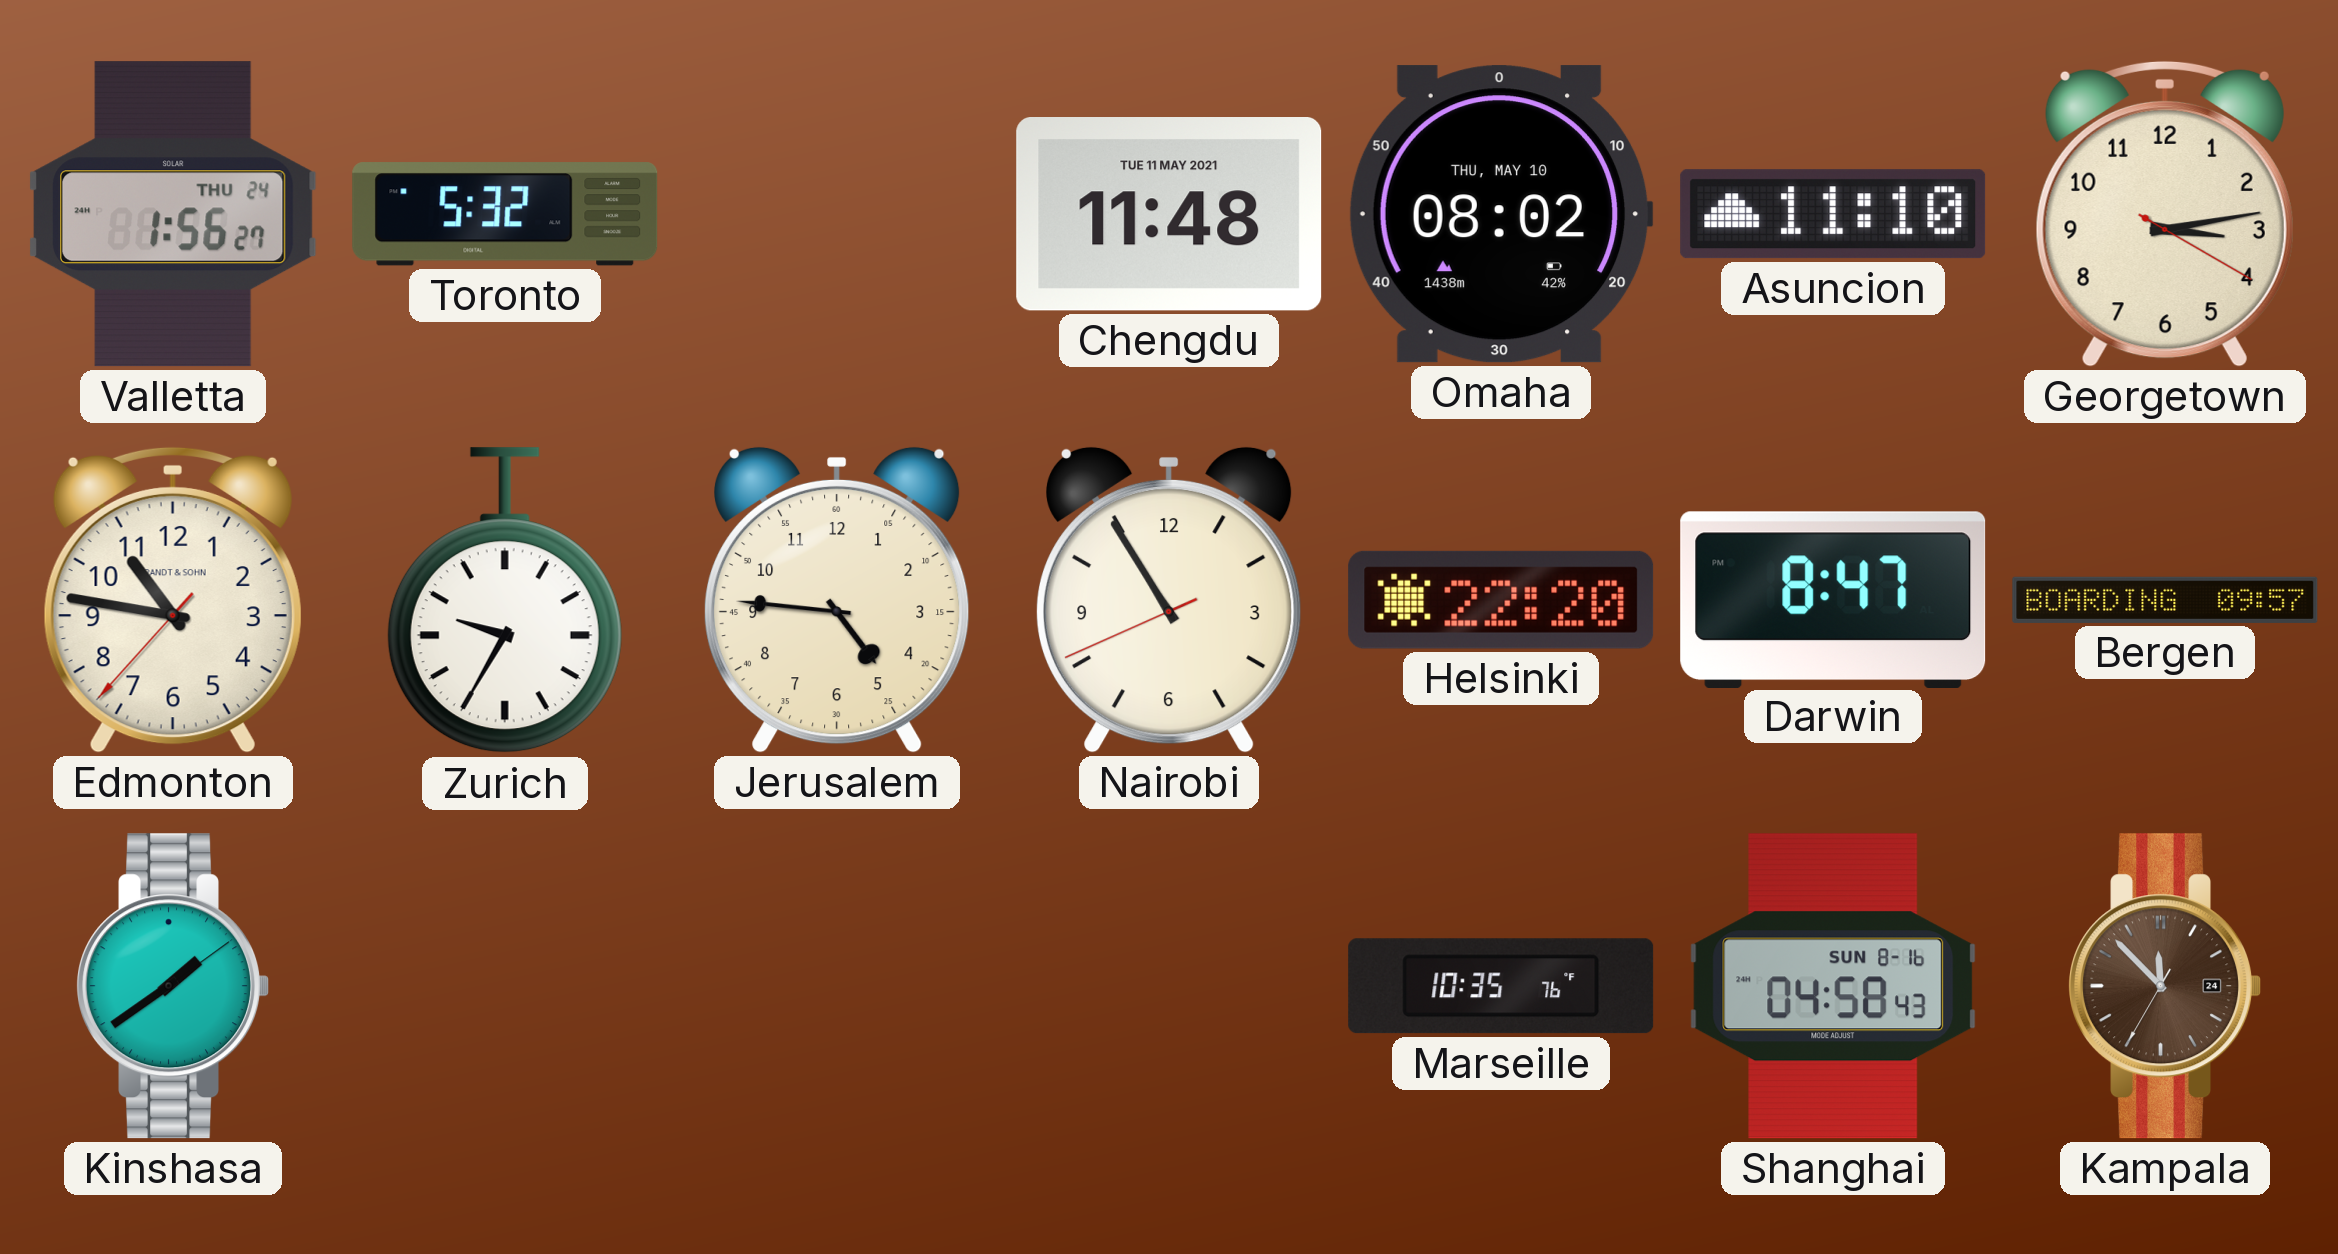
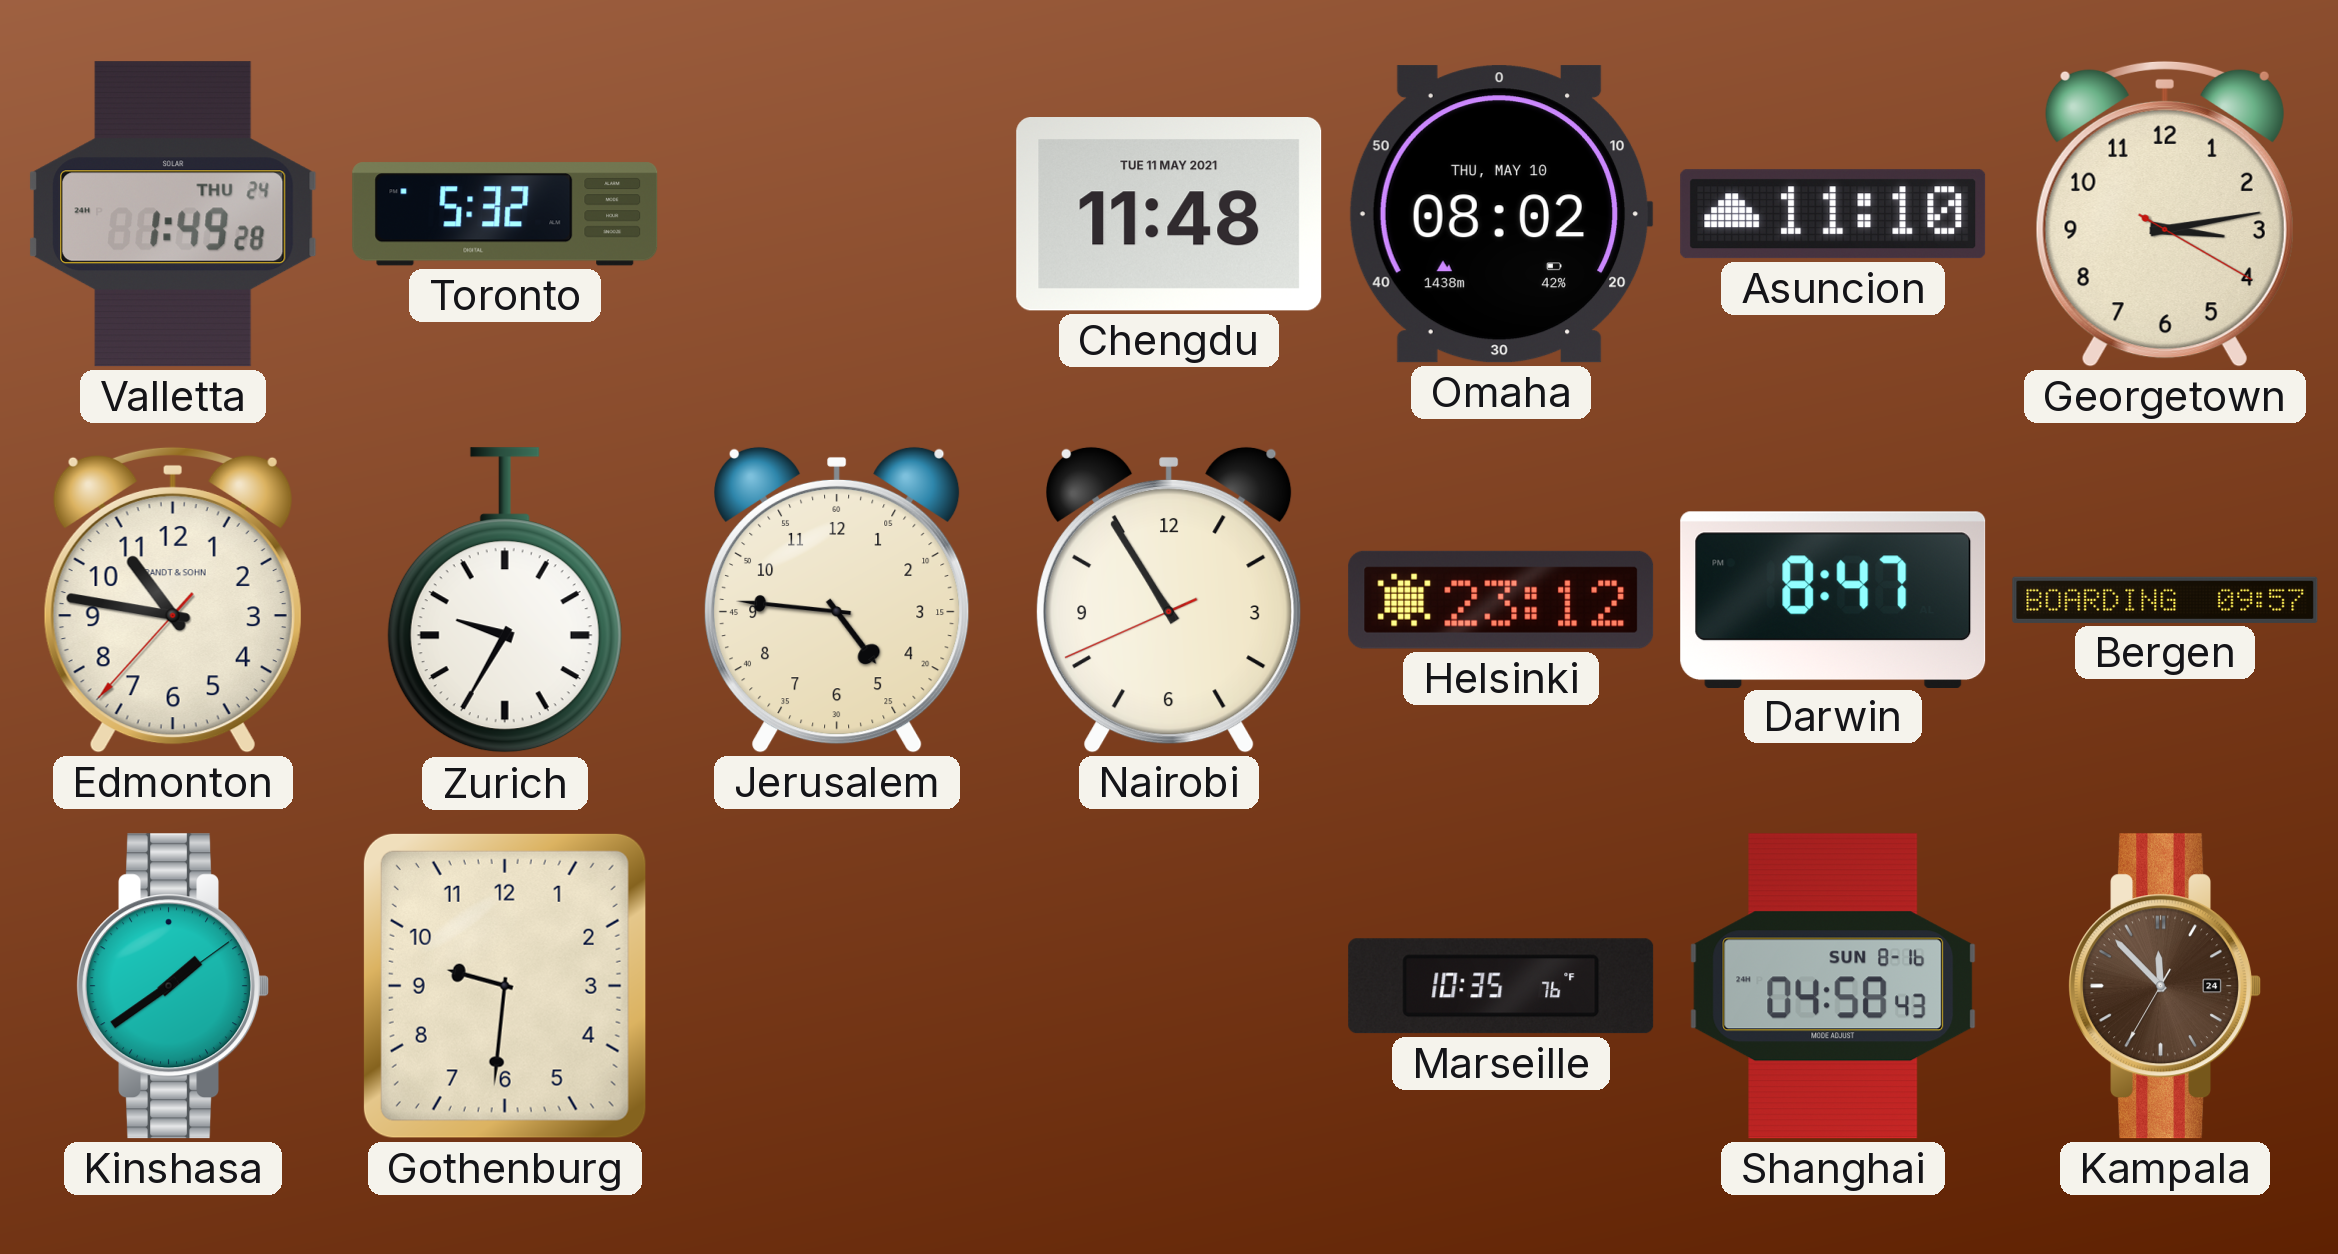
Valletta: 1:56 -> 1:49 (173, 214)
Helsinki: 22:20 -> 23:12 (1501, 600)
Gothenburg: none -> 9:31 (505, 986)
